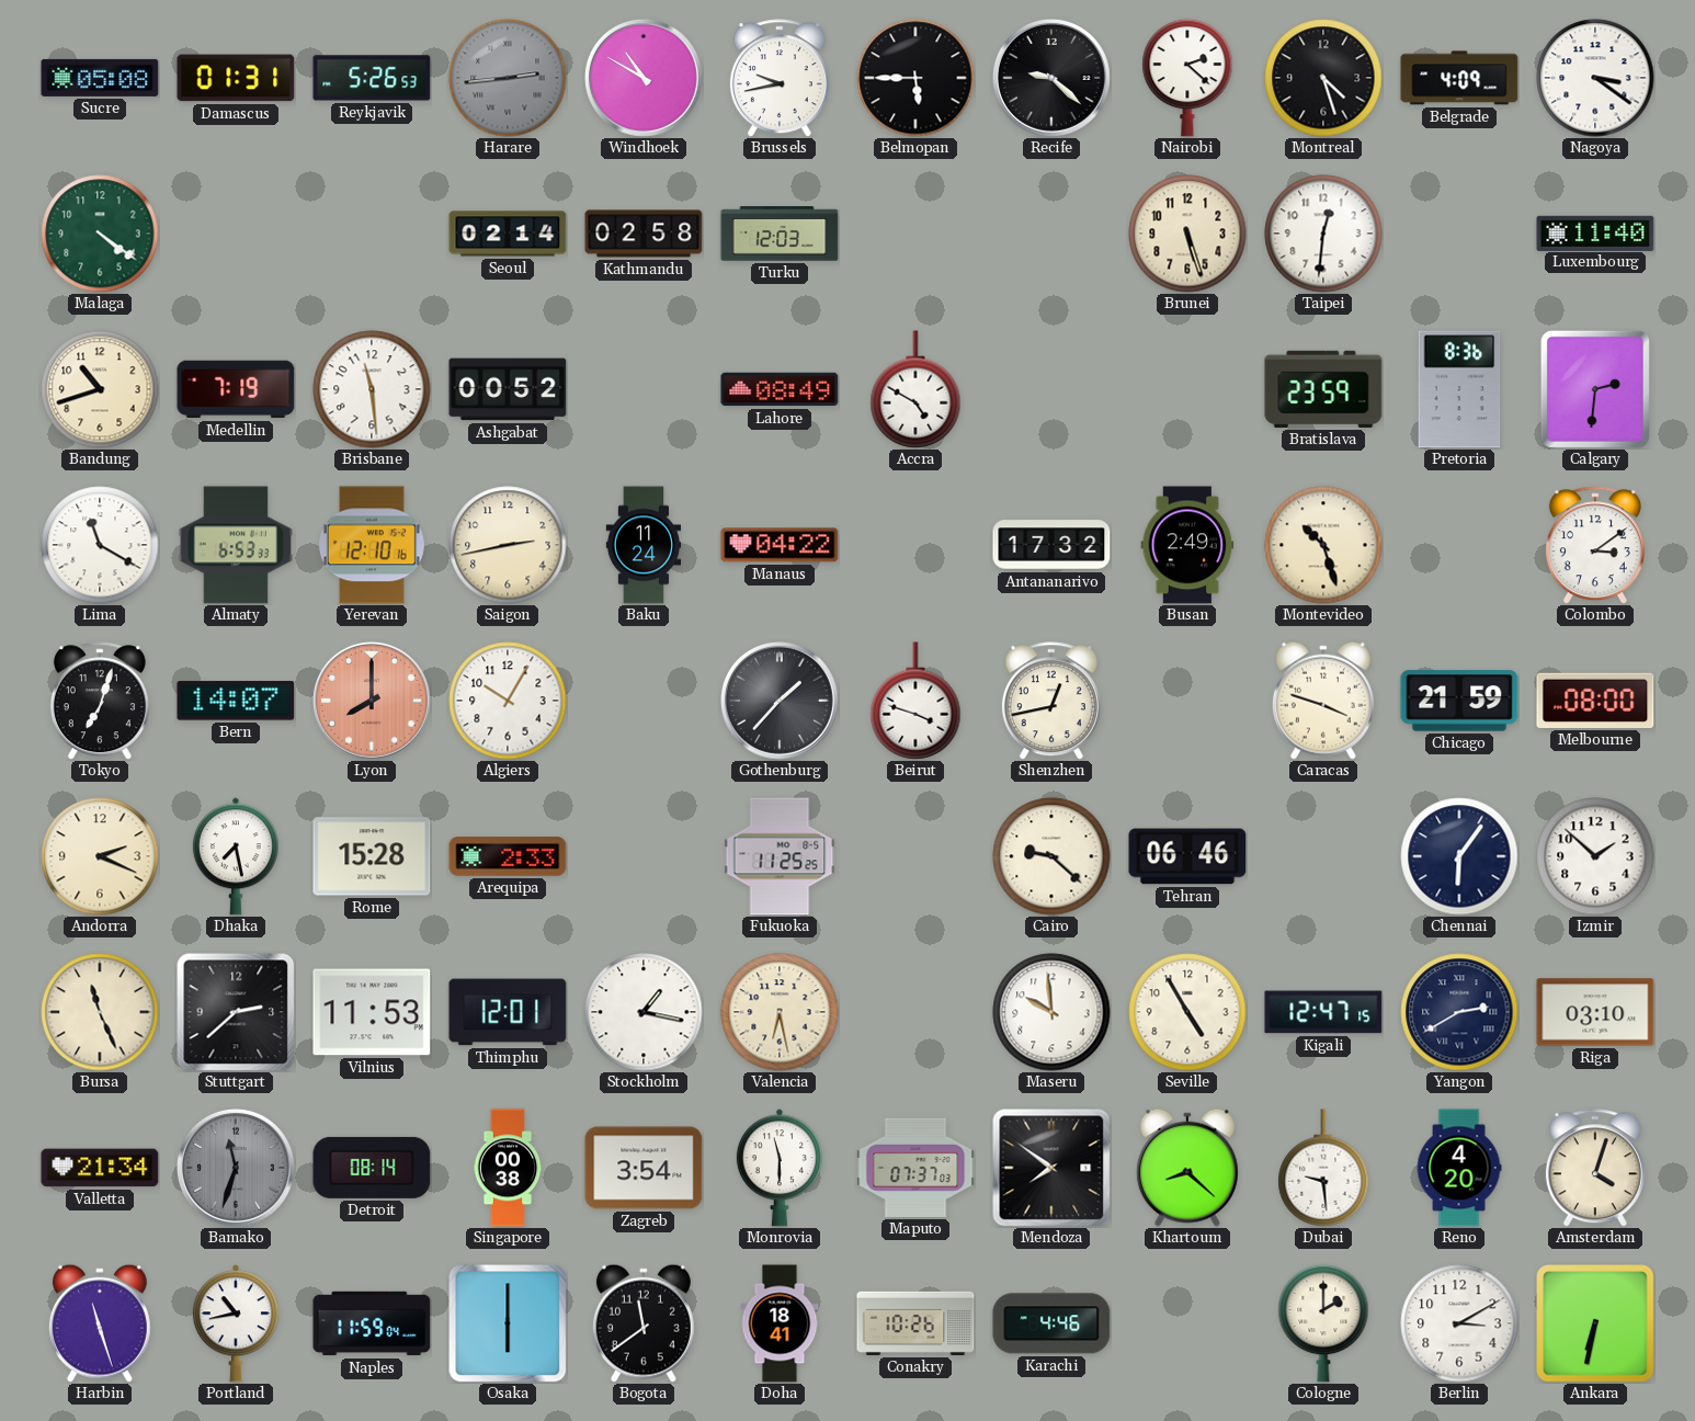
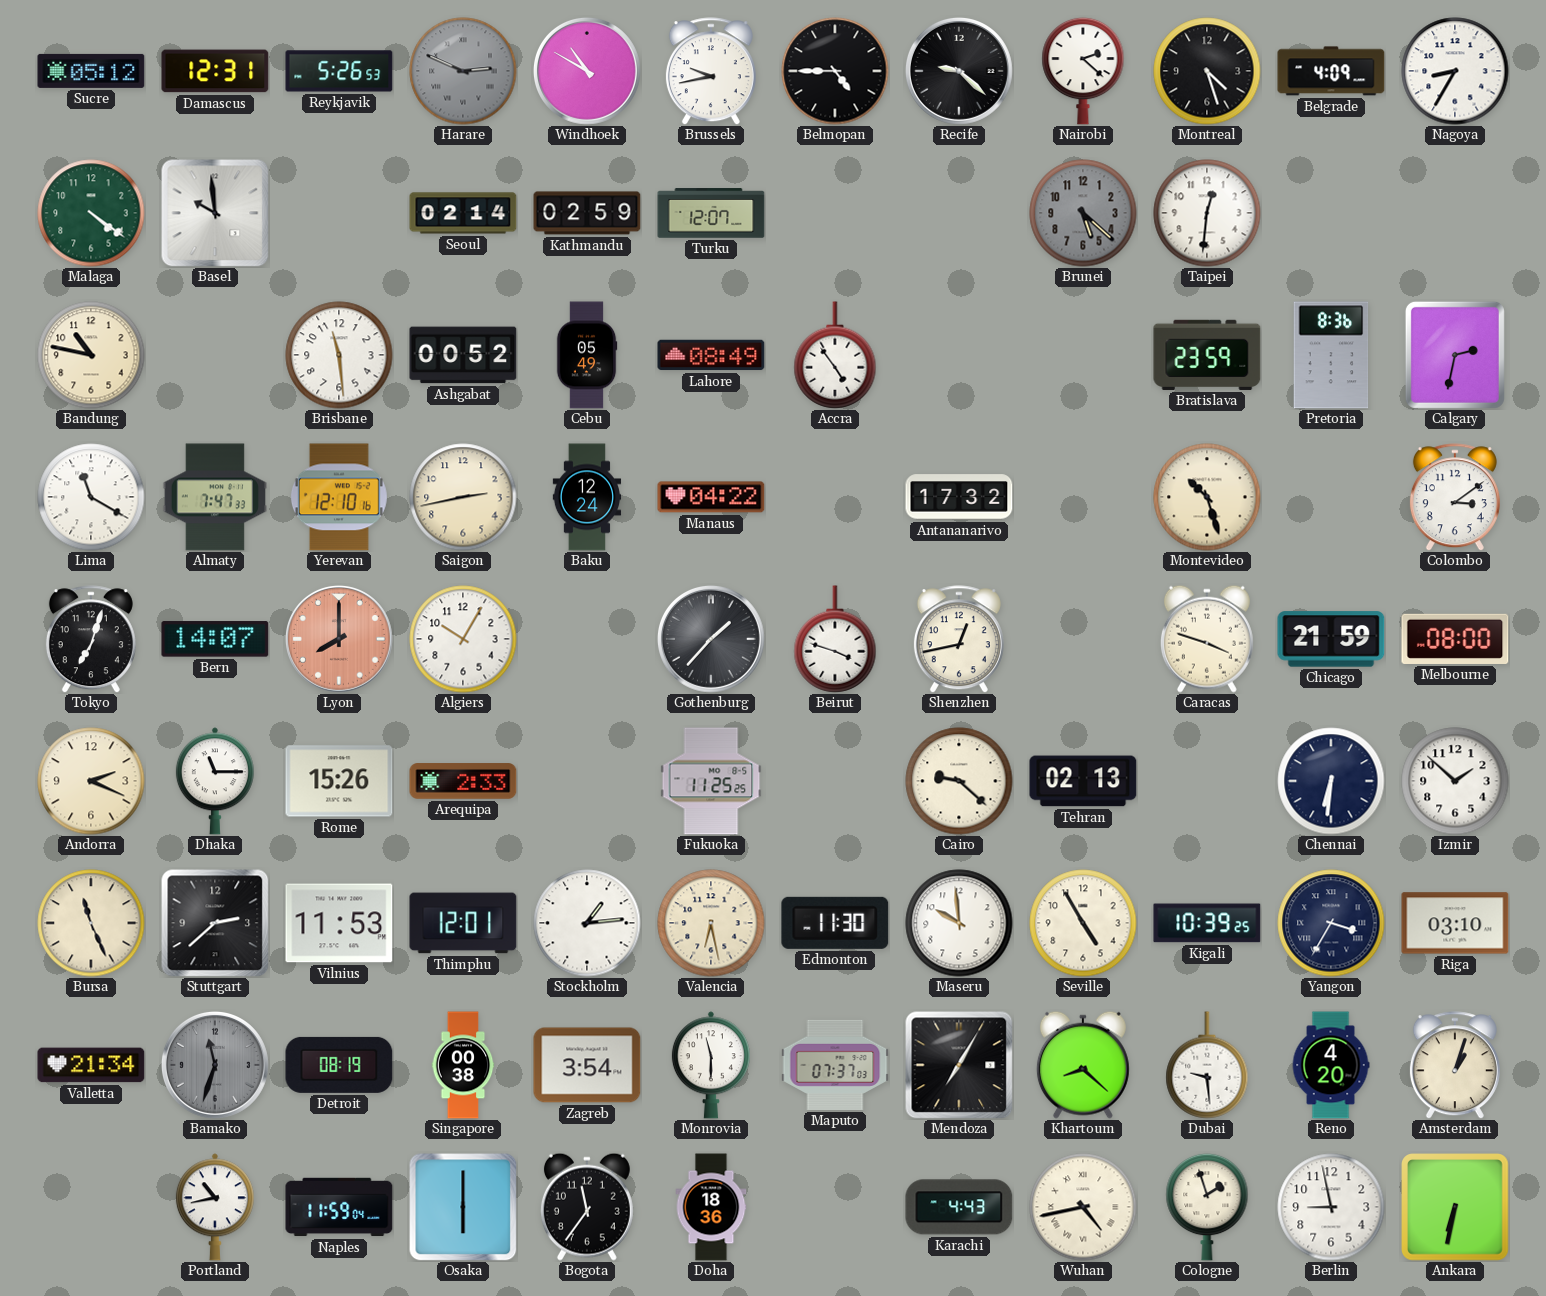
Sucre: 05:08 -> 05:12 (91, 71)
Damascus: 01:31 -> 12:31 (215, 71)
Harare: 2:44 -> 2:49 (463, 71)
Belmopan: 5:45 -> 4:45 (835, 71)
Nagoya: 3:21 -> 8:35 (1455, 71)
Basel: none -> 9:59 (215, 213)
Kathmandu: 02:58 -> 02:59 (587, 213)
Turku: 12:03 -> 12:07 (711, 213)
Brunei: 5:27 -> 5:22 (1083, 213)
Brunei dial: cream -> grey (1083, 213)
Luxembourg: 11:40 -> none (1595, 232)
Bandung: 10:42 -> 10:47 (91, 355)
Medellin: 7:19 -> none (236, 389)
Cebu: none -> 05:49 (587, 355)
Accra: 4:50 -> 4:54 (835, 355)
Calgary: 2:31 -> 2:32 (1455, 355)
Almaty: 6:53 -> 7:47 (214, 497)
Baku: 11:24 -> 12:24 (587, 497)
Busan: 2:49 -> none (1187, 545)
Dhaka: 7:28 -> 11:15 (215, 781)
Rome: 15:28 -> 15:26 (339, 781)
Tehran: 06:46 -> 02:13 (1083, 781)
Chennai: 6:06 -> 6:31 (1331, 781)
Stockholm: 1:17 -> 1:14 (587, 923)
Edmonton: none -> 11:30 (835, 923)
Kigali: 12:47 -> 10:39 (1207, 923)
Yangon: 2:40 -> 3:35 (1331, 923)
Detroit: 08:14 -> 08:19 (339, 1065)
Mendoza: 7:51 -> 7:05 (959, 1065)
Amsterdam: 4:03 -> 1:03 (1455, 1065)
Harbin: 11:27 -> none (100, 1323)
Bogota: 11:39 -> 11:36 (587, 1207)
Doha: 18:41 -> 18:36 (711, 1207)
Conakry: 10:26 -> none (915, 1323)
Karachi: 4:46 -> 4:43 (959, 1207)
Wuhan: none -> 4:43 (1083, 1207)
Cologne: 2:00 -> 1:57 (1207, 1207)
Berlin: 3:10 -> 8:58 (1331, 1207)
